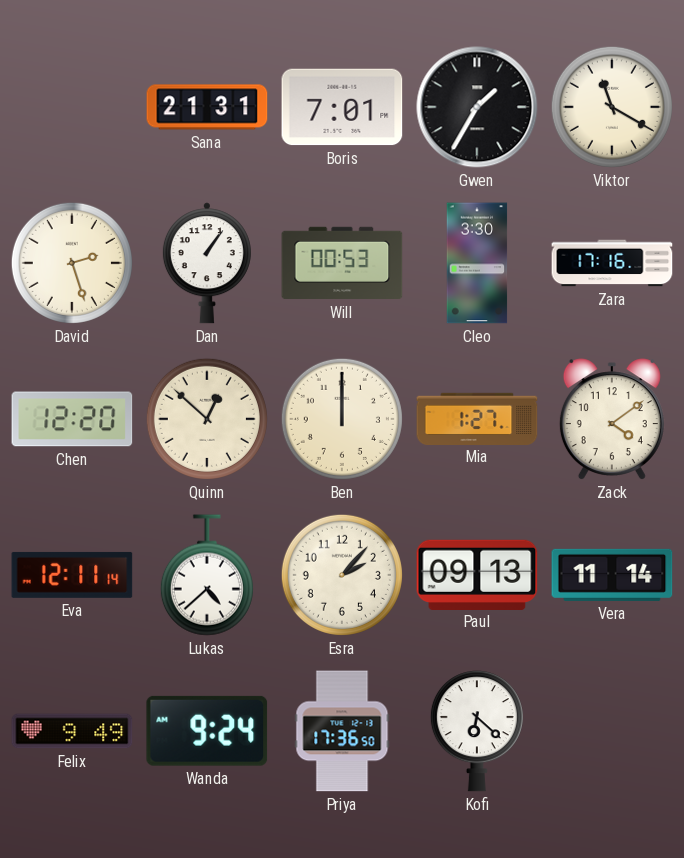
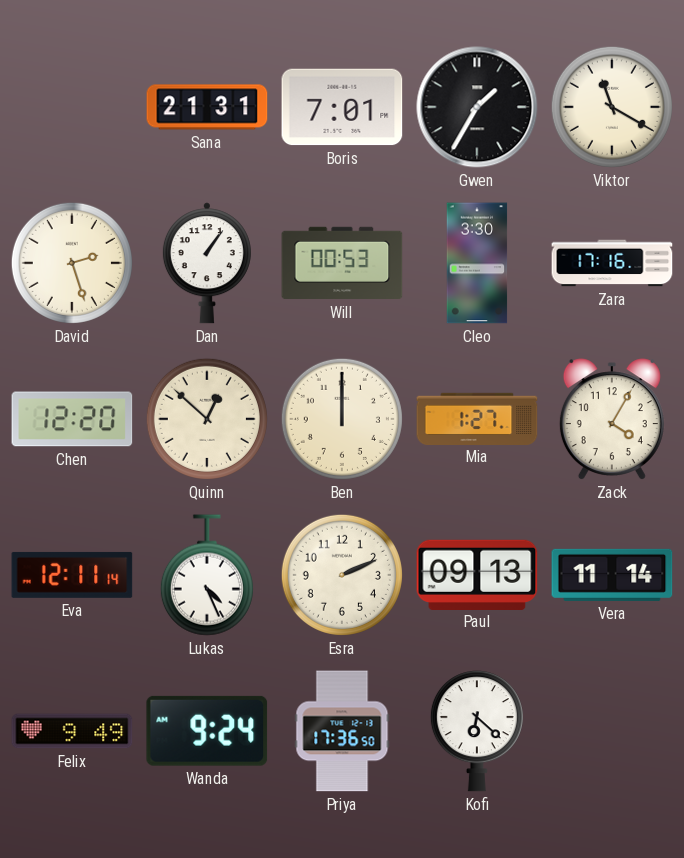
Zack: 4:09 -> 4:05 (612, 420)
Lukas: 4:38 -> 4:26 (207, 575)
Esra: 2:07 -> 2:11 (342, 575)
